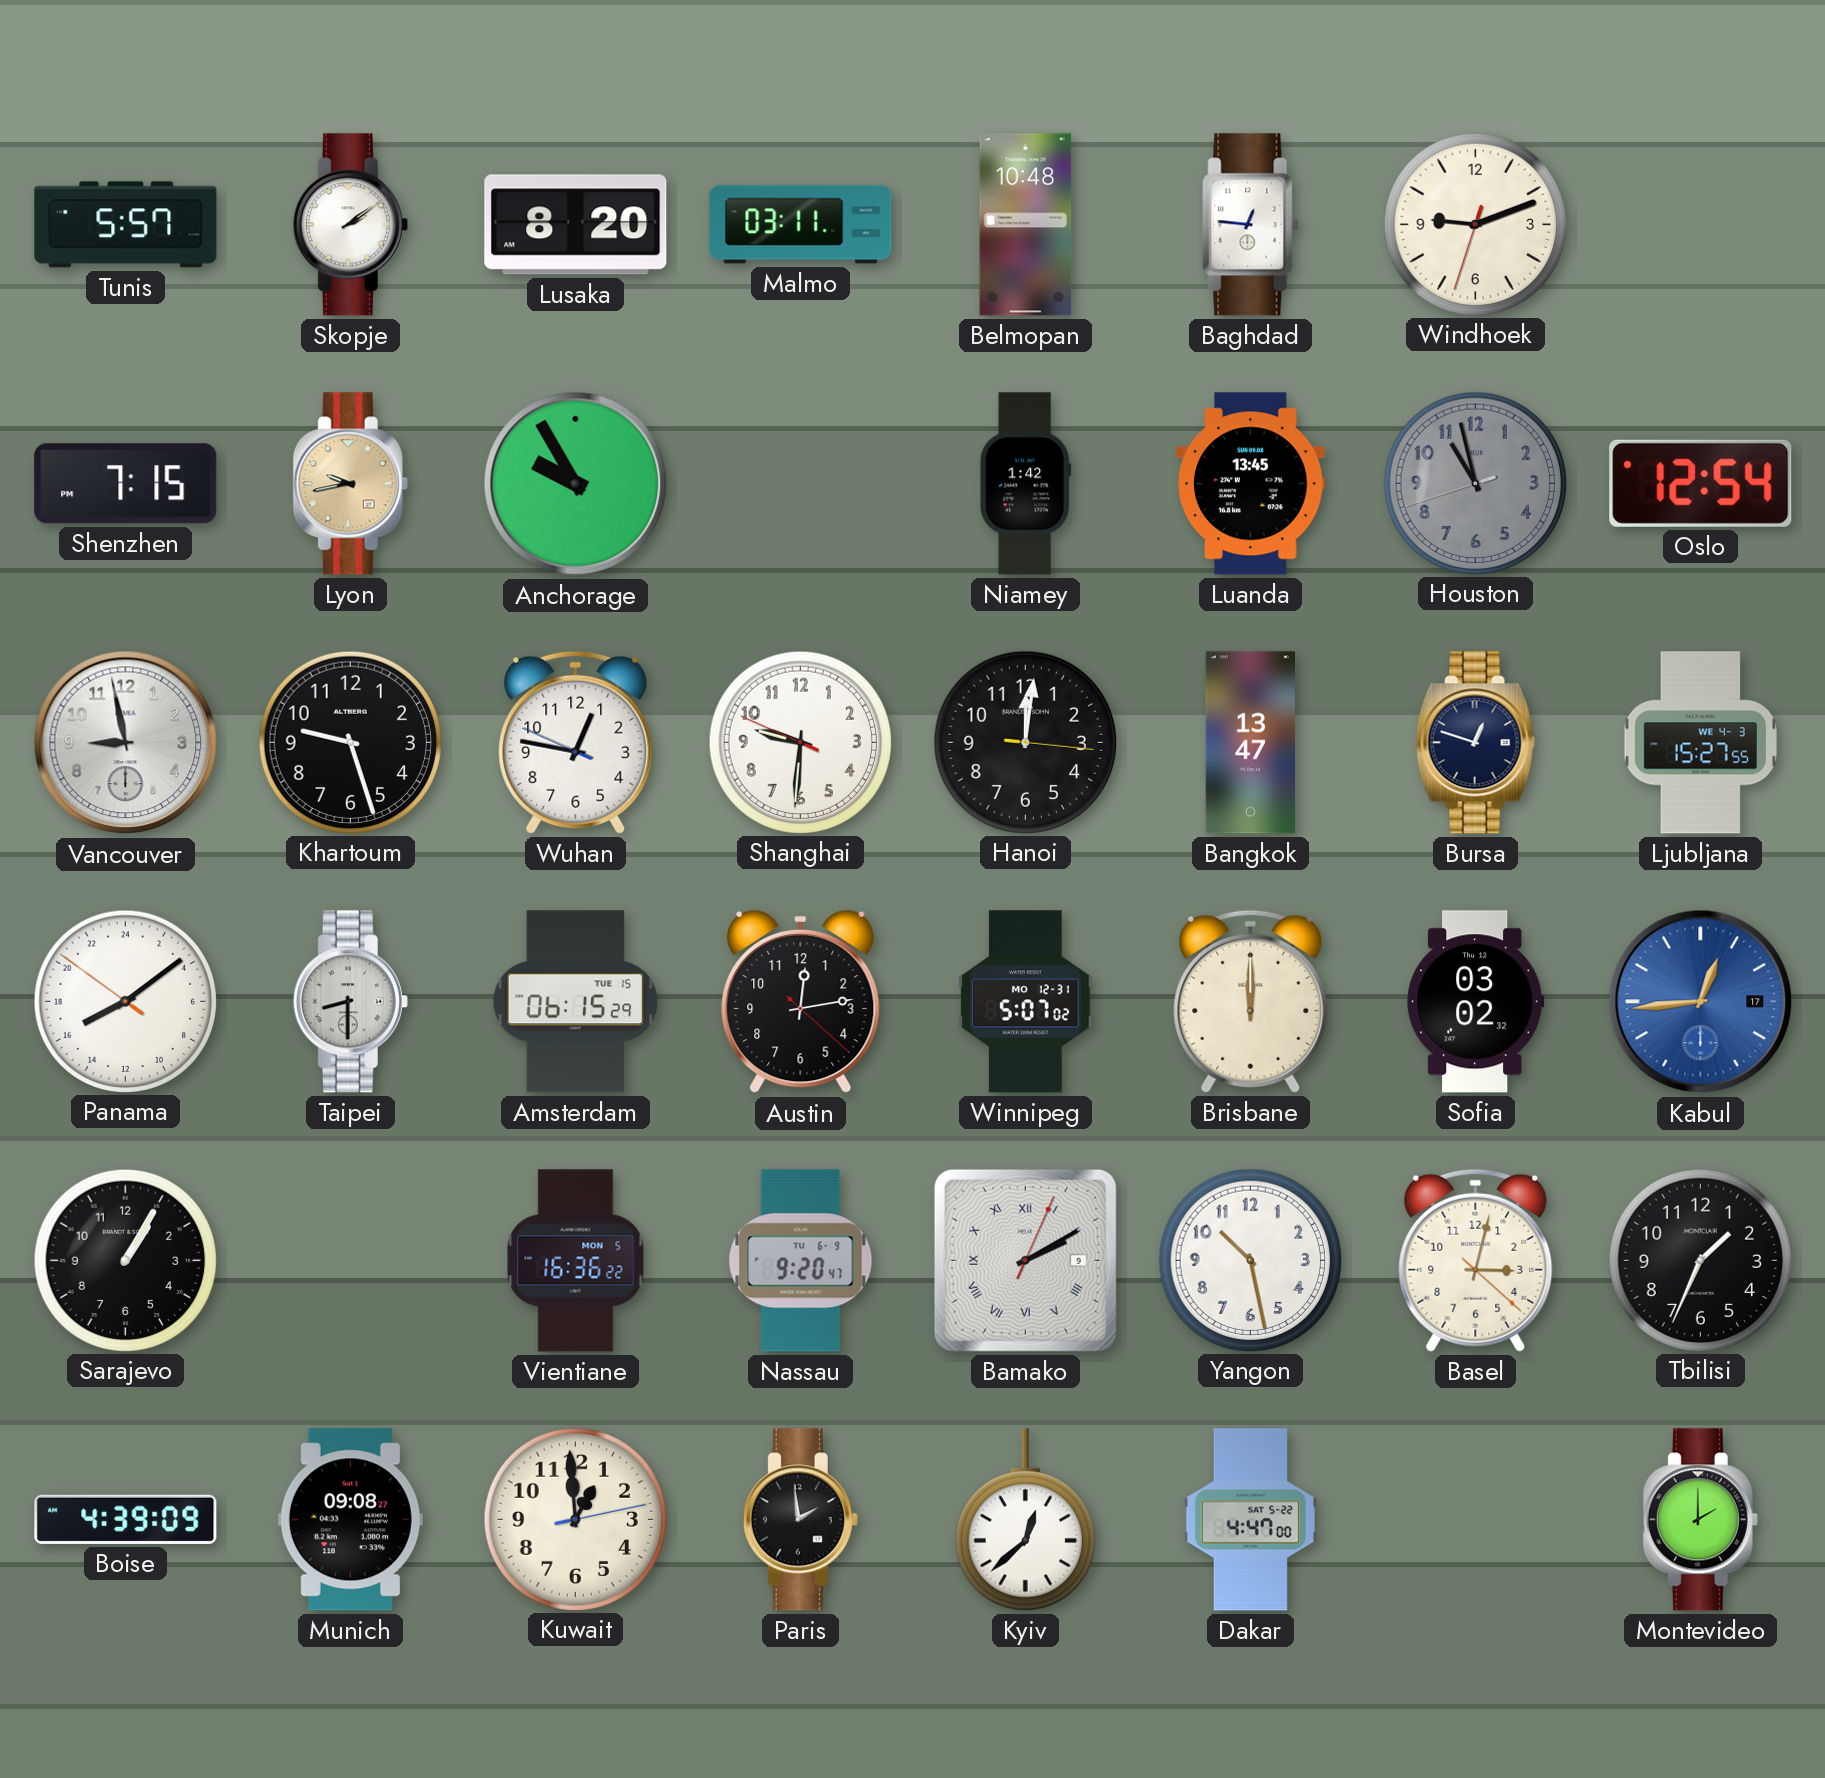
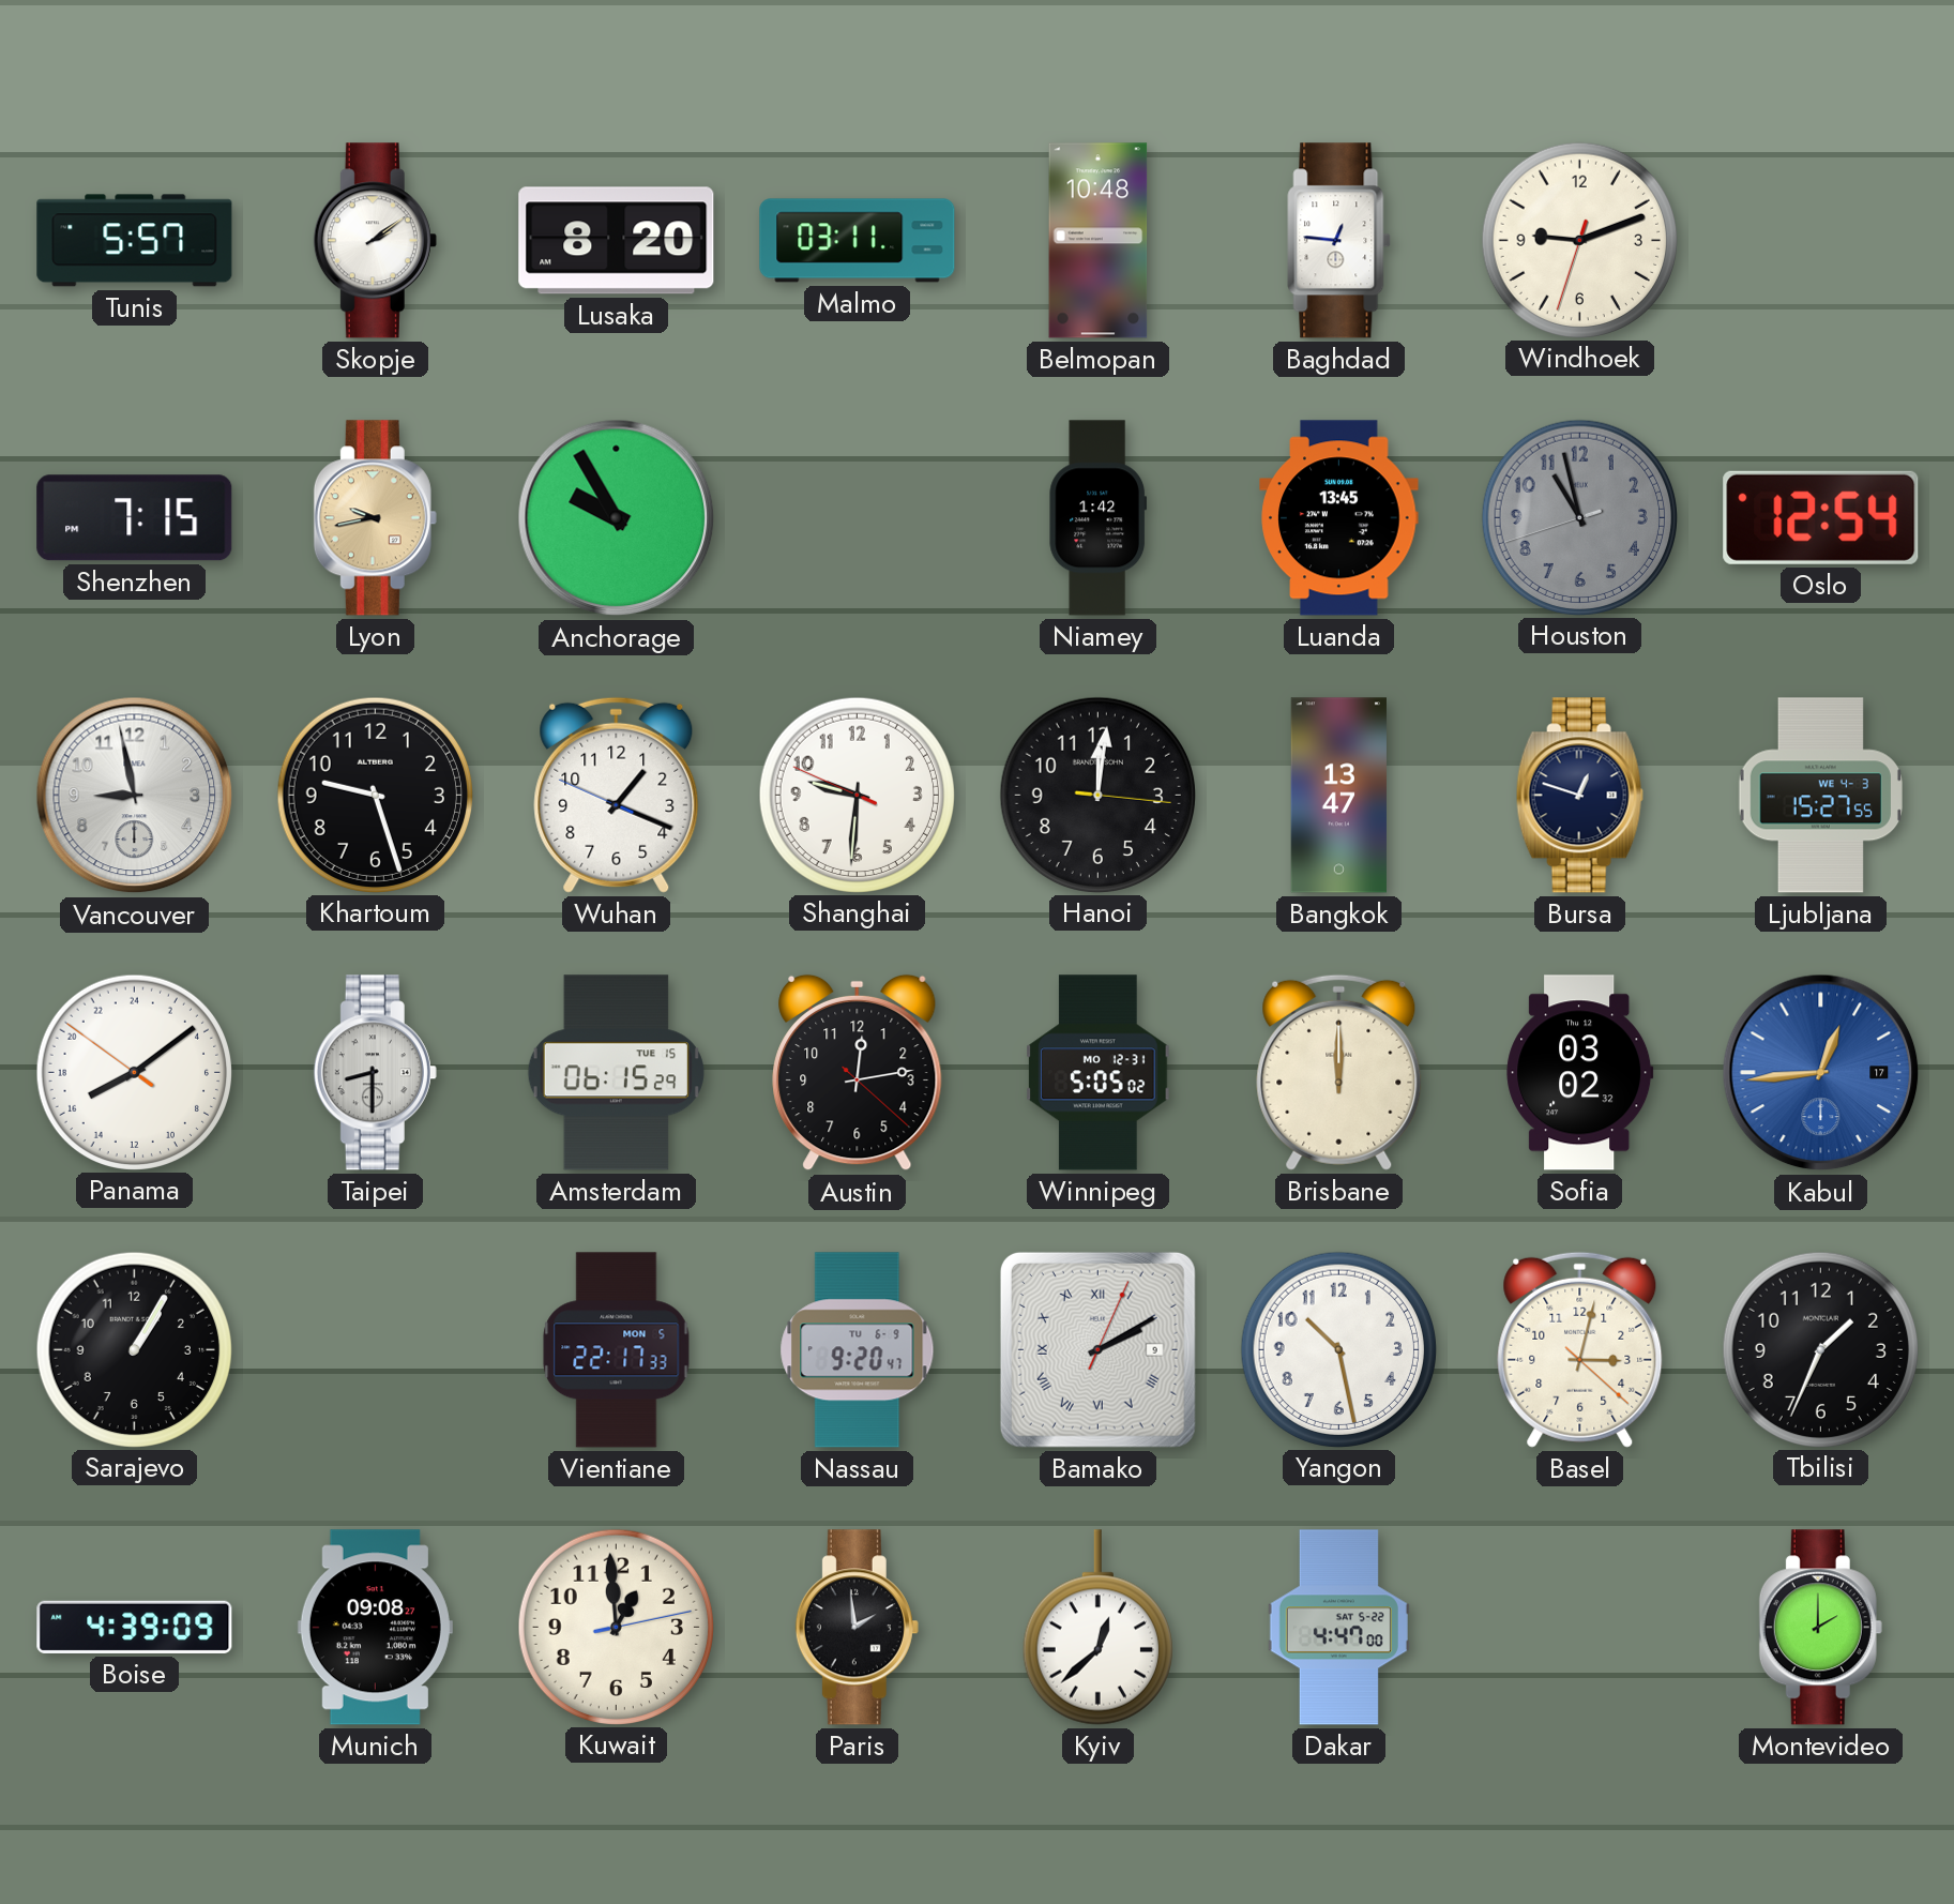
Wuhan: 12:46 -> 1:18 (617, 795)
Winnipeg: 5:07 -> 5:05 (1099, 1073)
Vientiane: 16:36 -> 22:17 (617, 1350)
